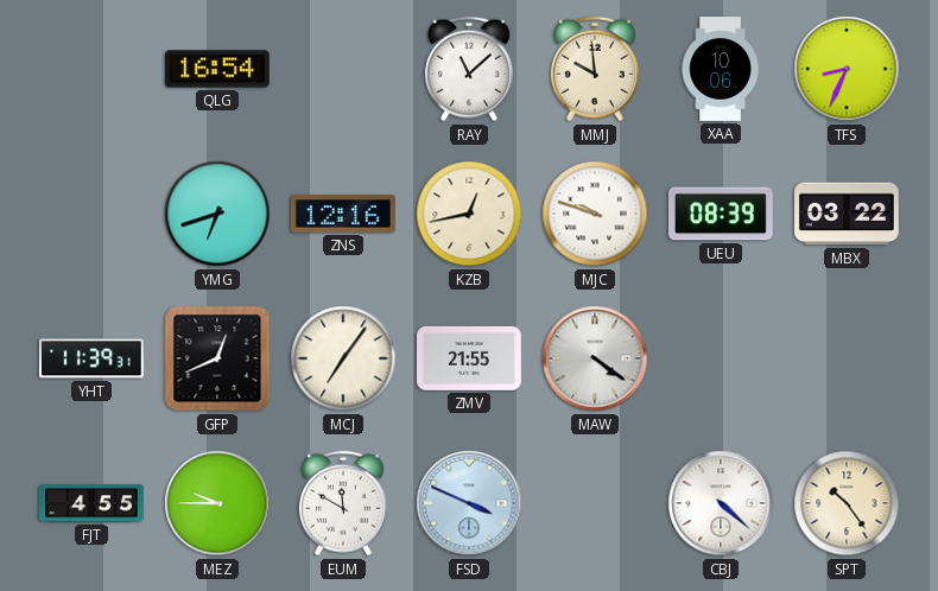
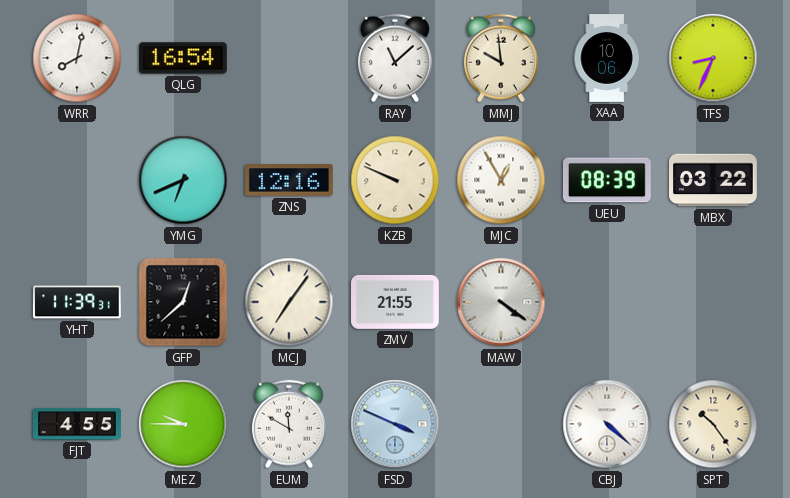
WRR: none -> 8:02 (77, 58)
YMG: 6:42 -> 6:41 (183, 180)
KZB: 12:43 -> 9:49 (395, 180)
MJC: 9:48 -> 12:55 (501, 180)
GFP: 12:41 -> 12:38 (183, 302)
